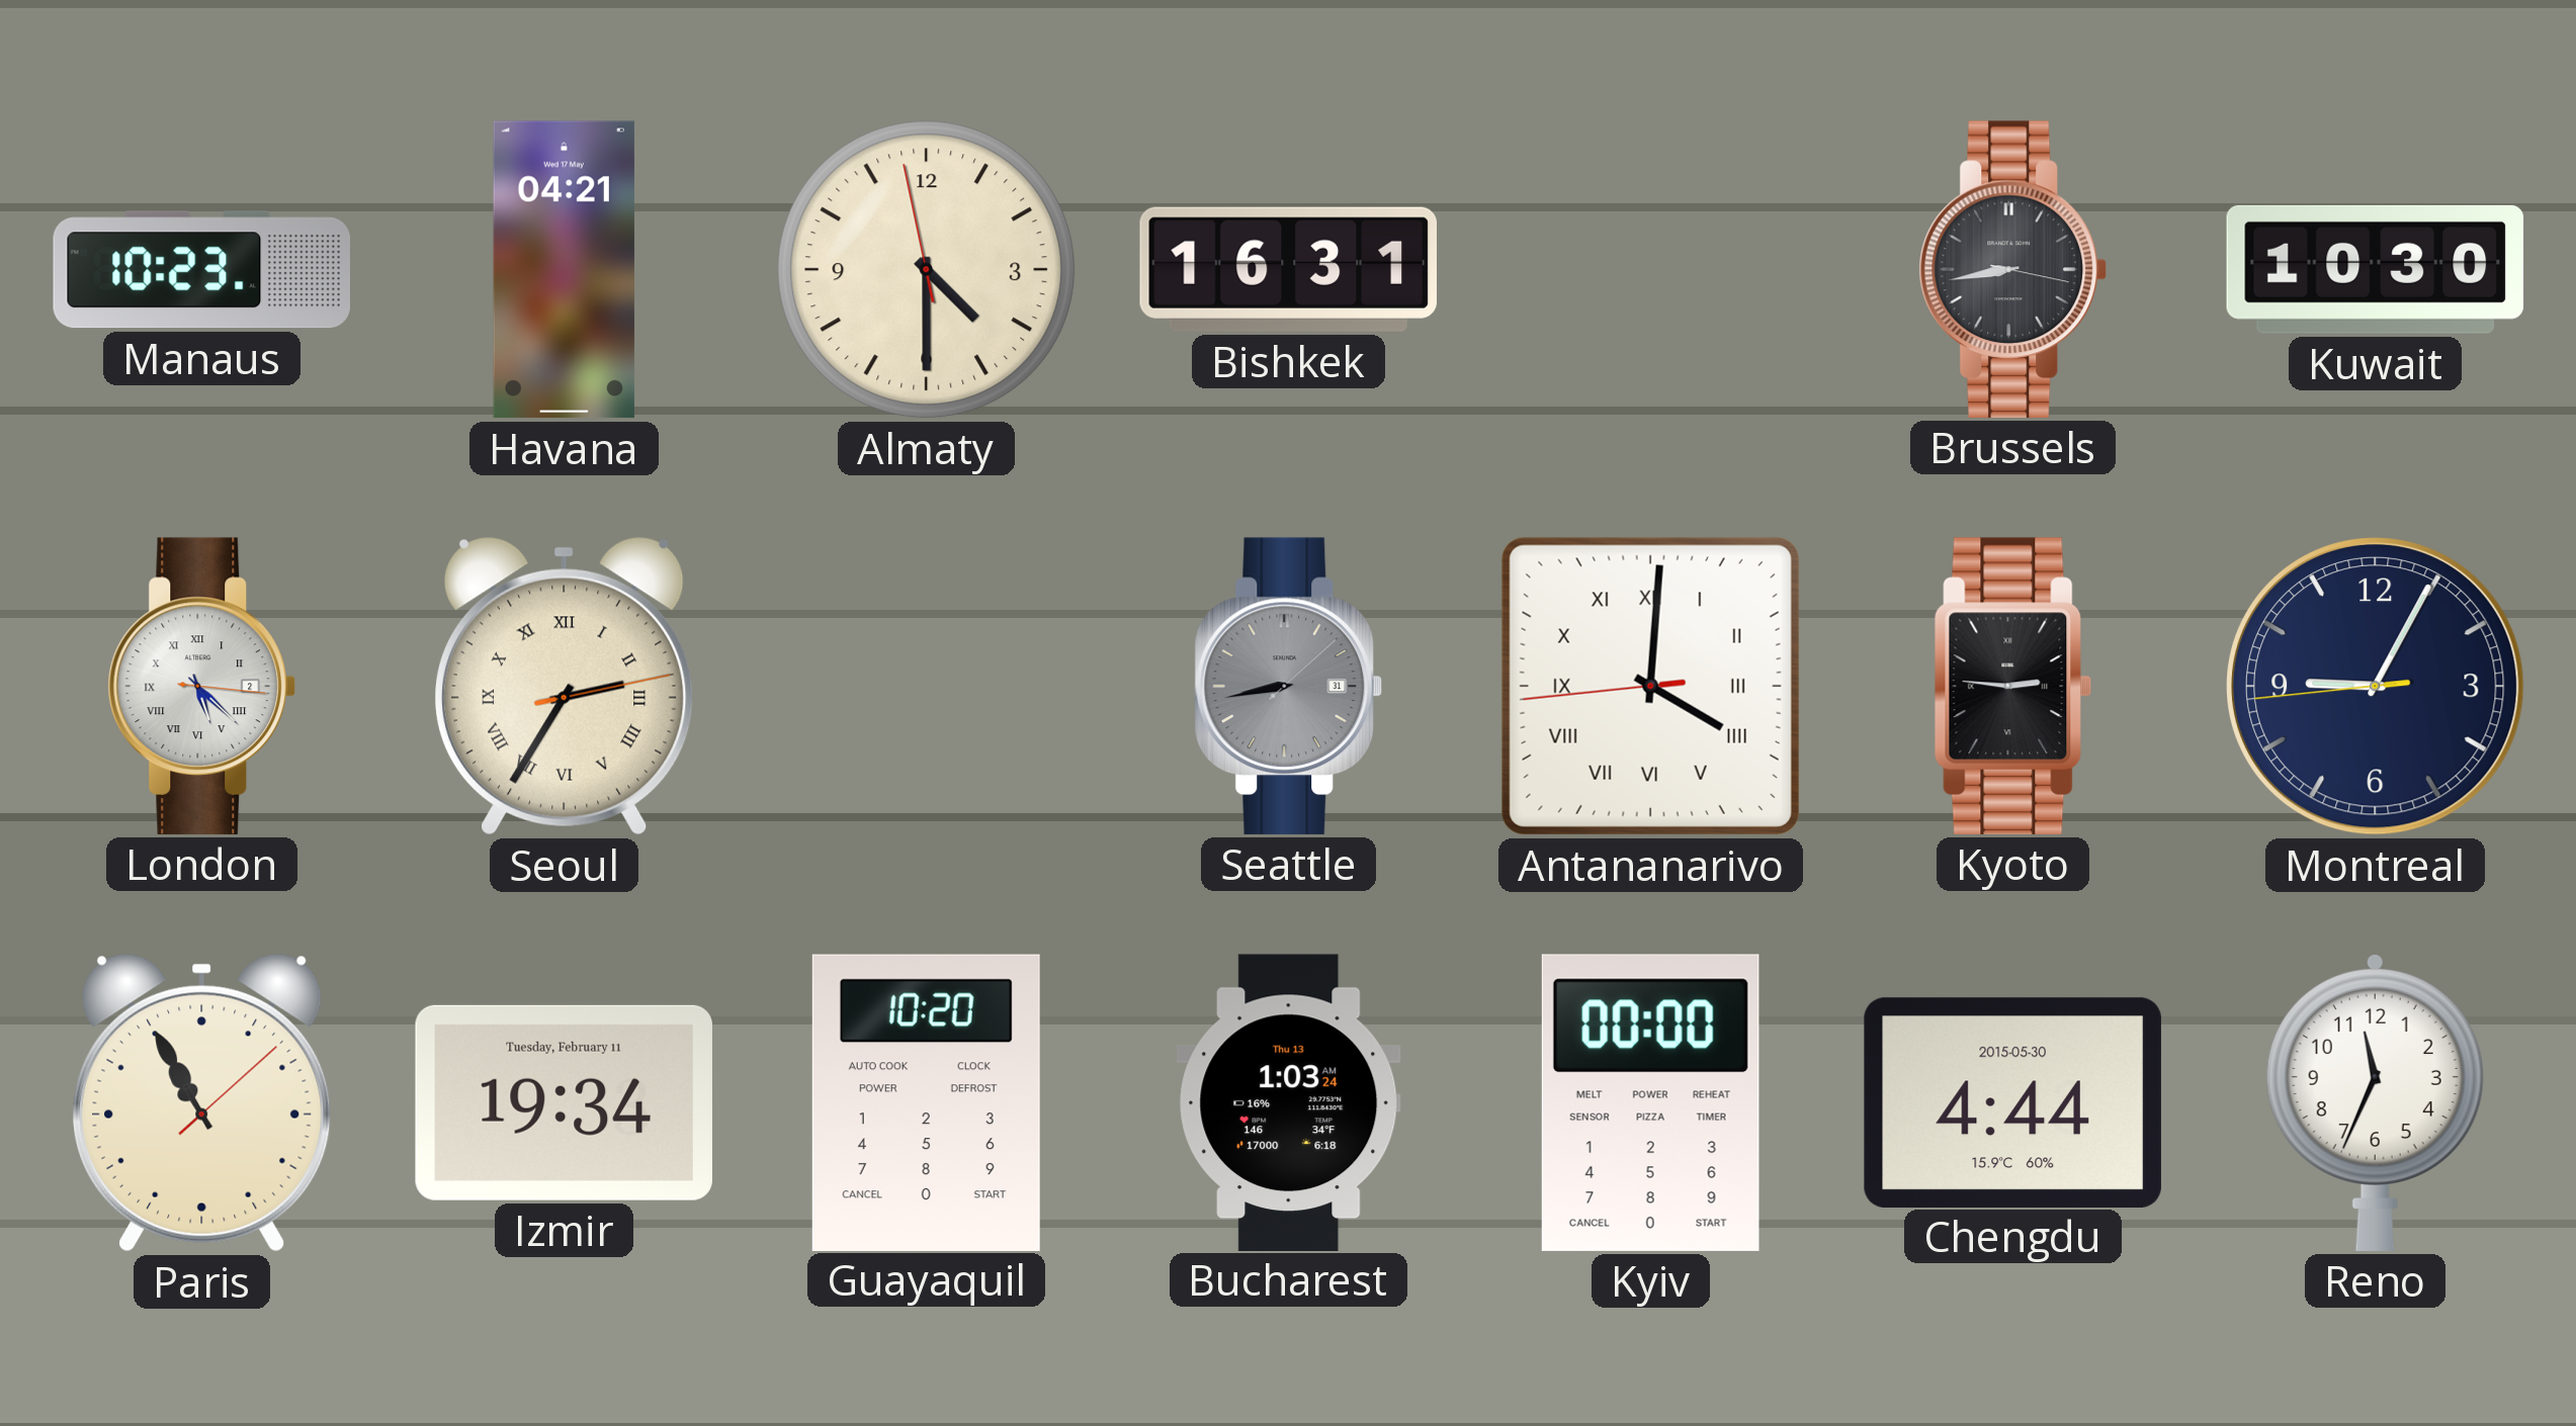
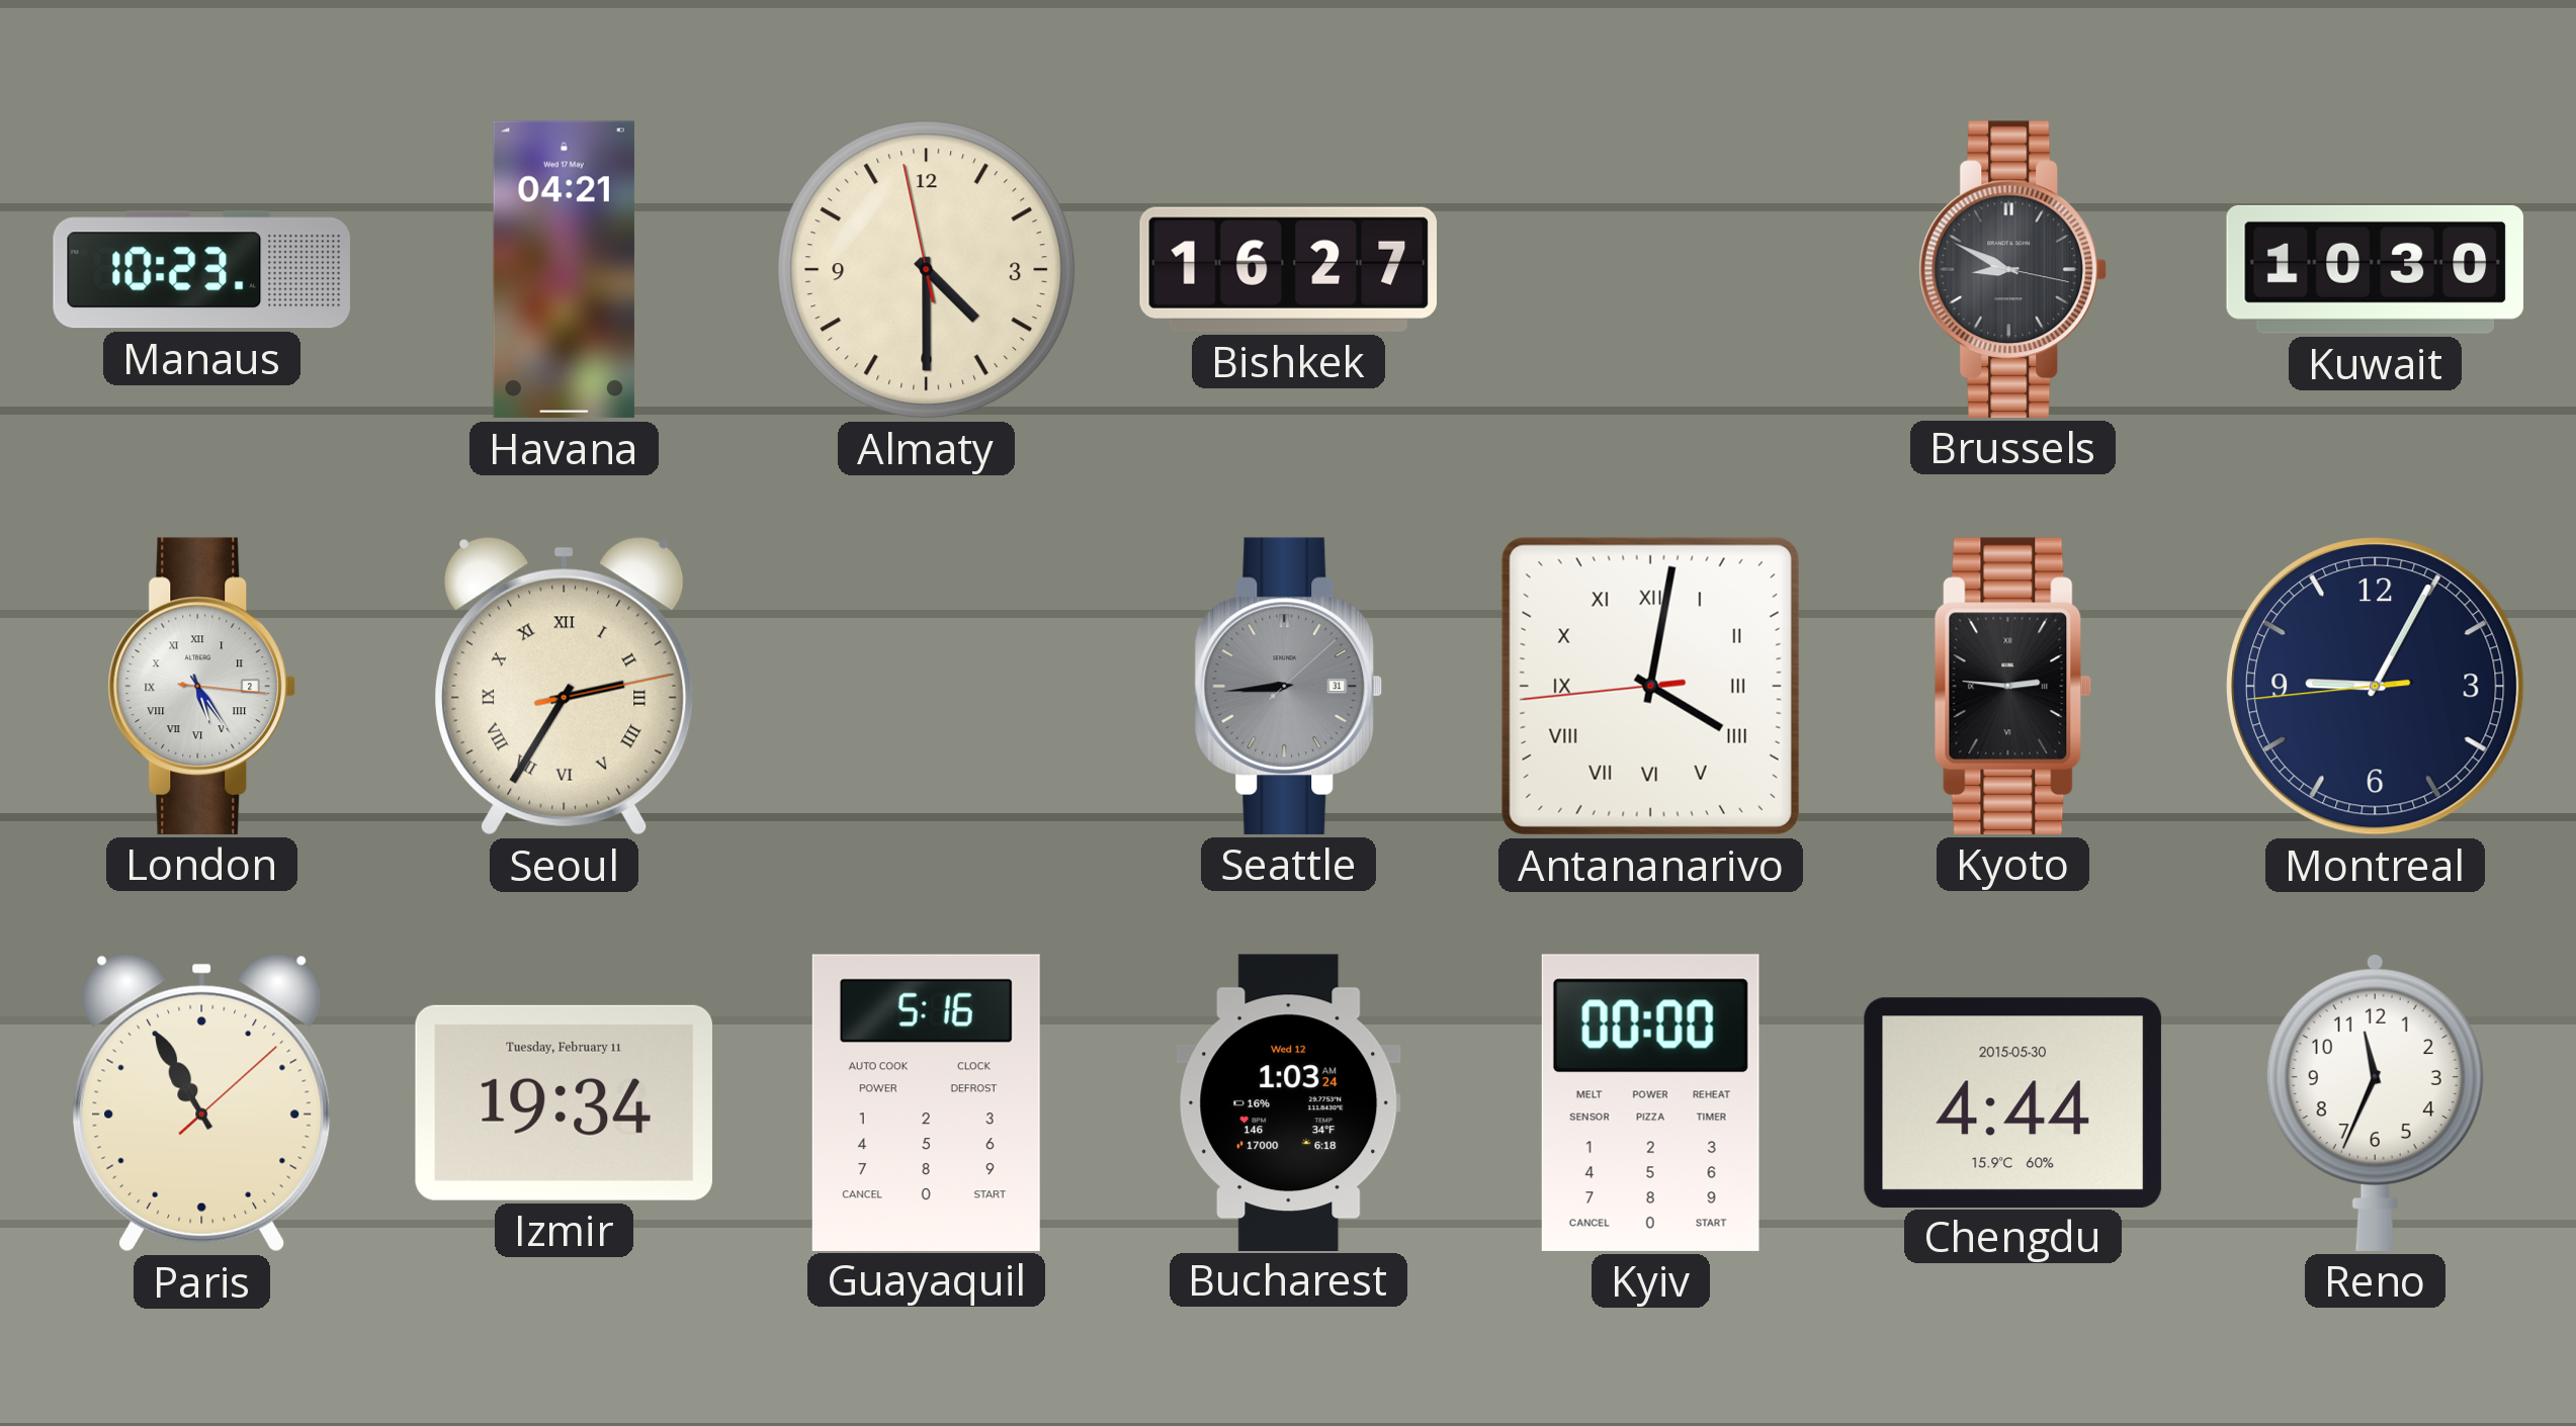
Bishkek: 16:31 -> 16:27 (1288, 269)
Brussels: 8:43 -> 8:49 (2013, 269)
London: 5:22 -> 5:24 (202, 686)
Seattle: 8:43 -> 8:44 (1289, 686)
Antananarivo: 4:00 -> 4:01 (1650, 686)
Guayaquil: 10:20 -> 5:16 (926, 1102)
Bucharest date: Thu 13 -> Wed 12 (1289, 1102)
